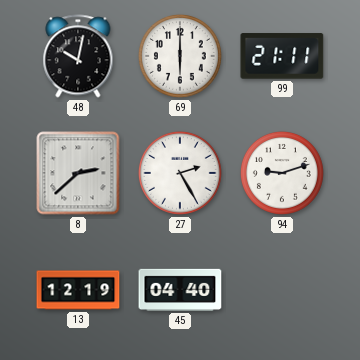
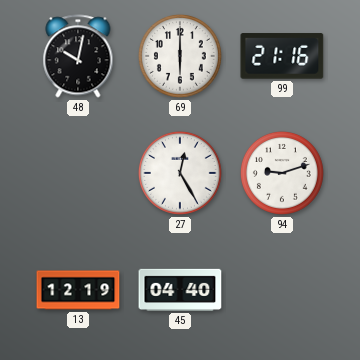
99: 21:11 -> 21:16 (282, 56)
8: 2:38 -> none (78, 173)
27: 2:25 -> 12:25 (180, 173)
